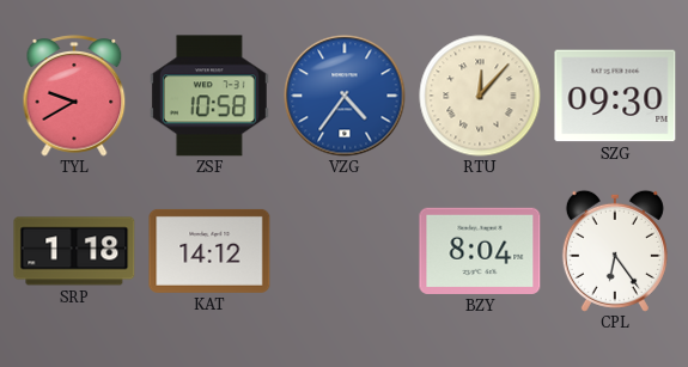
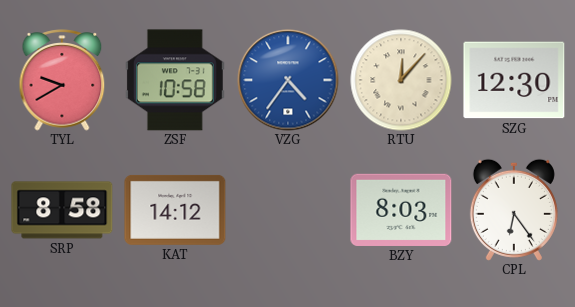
SZG: 09:30 -> 12:30 (514, 80)
SRP: 1:18 -> 8:58 (62, 210)
BZY: 8:04 -> 8:03 (401, 210)
